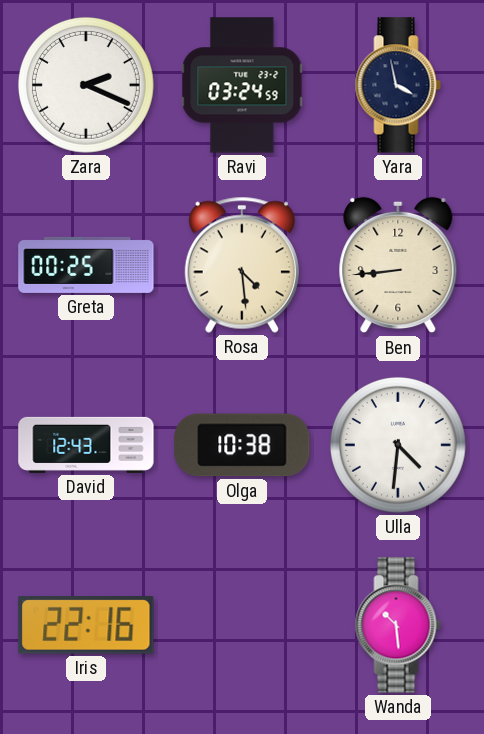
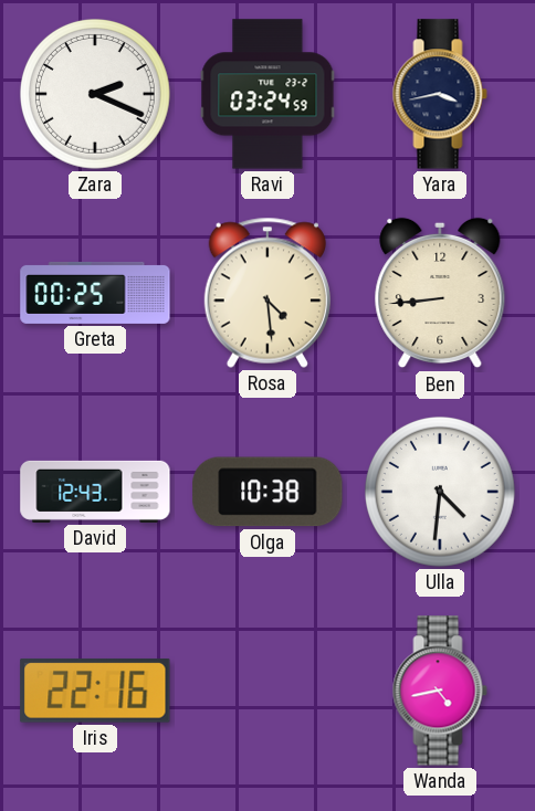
Yara: 3:58 -> 3:43 (440, 94)
Wanda: 10:29 -> 4:43 (440, 691)
